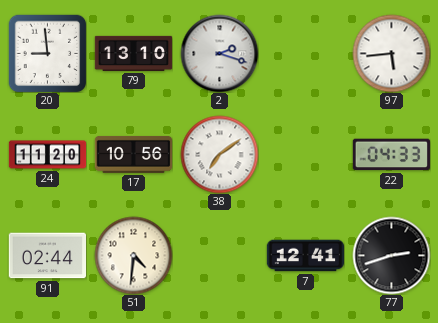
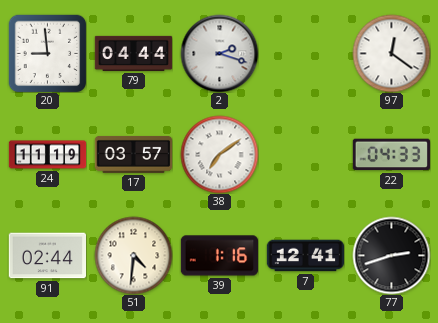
79: 13:10 -> 04:44 (133, 53)
97: 5:44 -> 12:21 (391, 53)
24: 11:20 -> 11:19 (47, 155)
17: 10:56 -> 03:57 (133, 154)
39: none -> 1:16 (219, 256)
